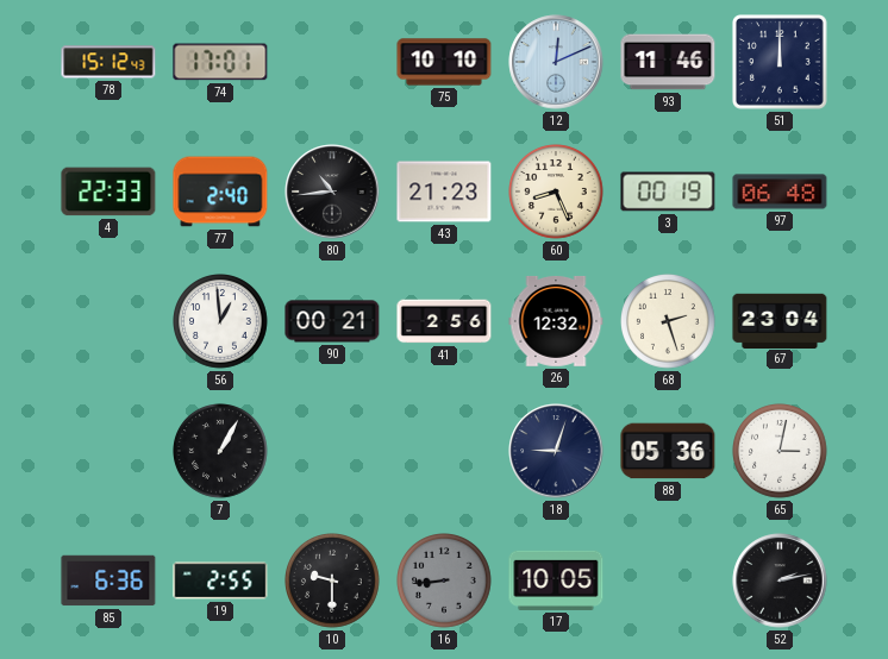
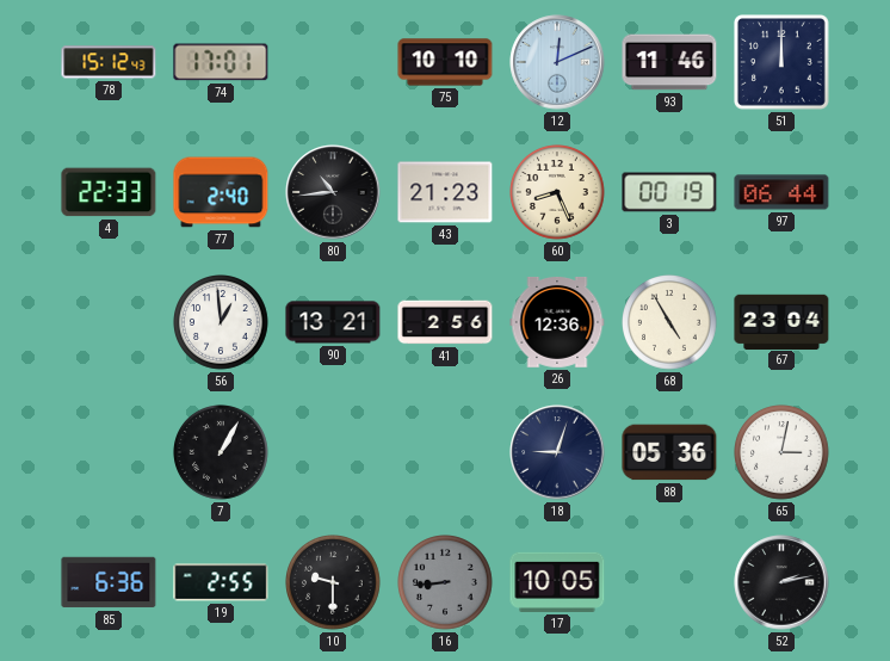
97: 06:48 -> 06:44 (781, 192)
90: 00:21 -> 13:21 (333, 322)
26: 12:32 -> 12:36 (557, 322)
68: 2:27 -> 4:55 (670, 323)
